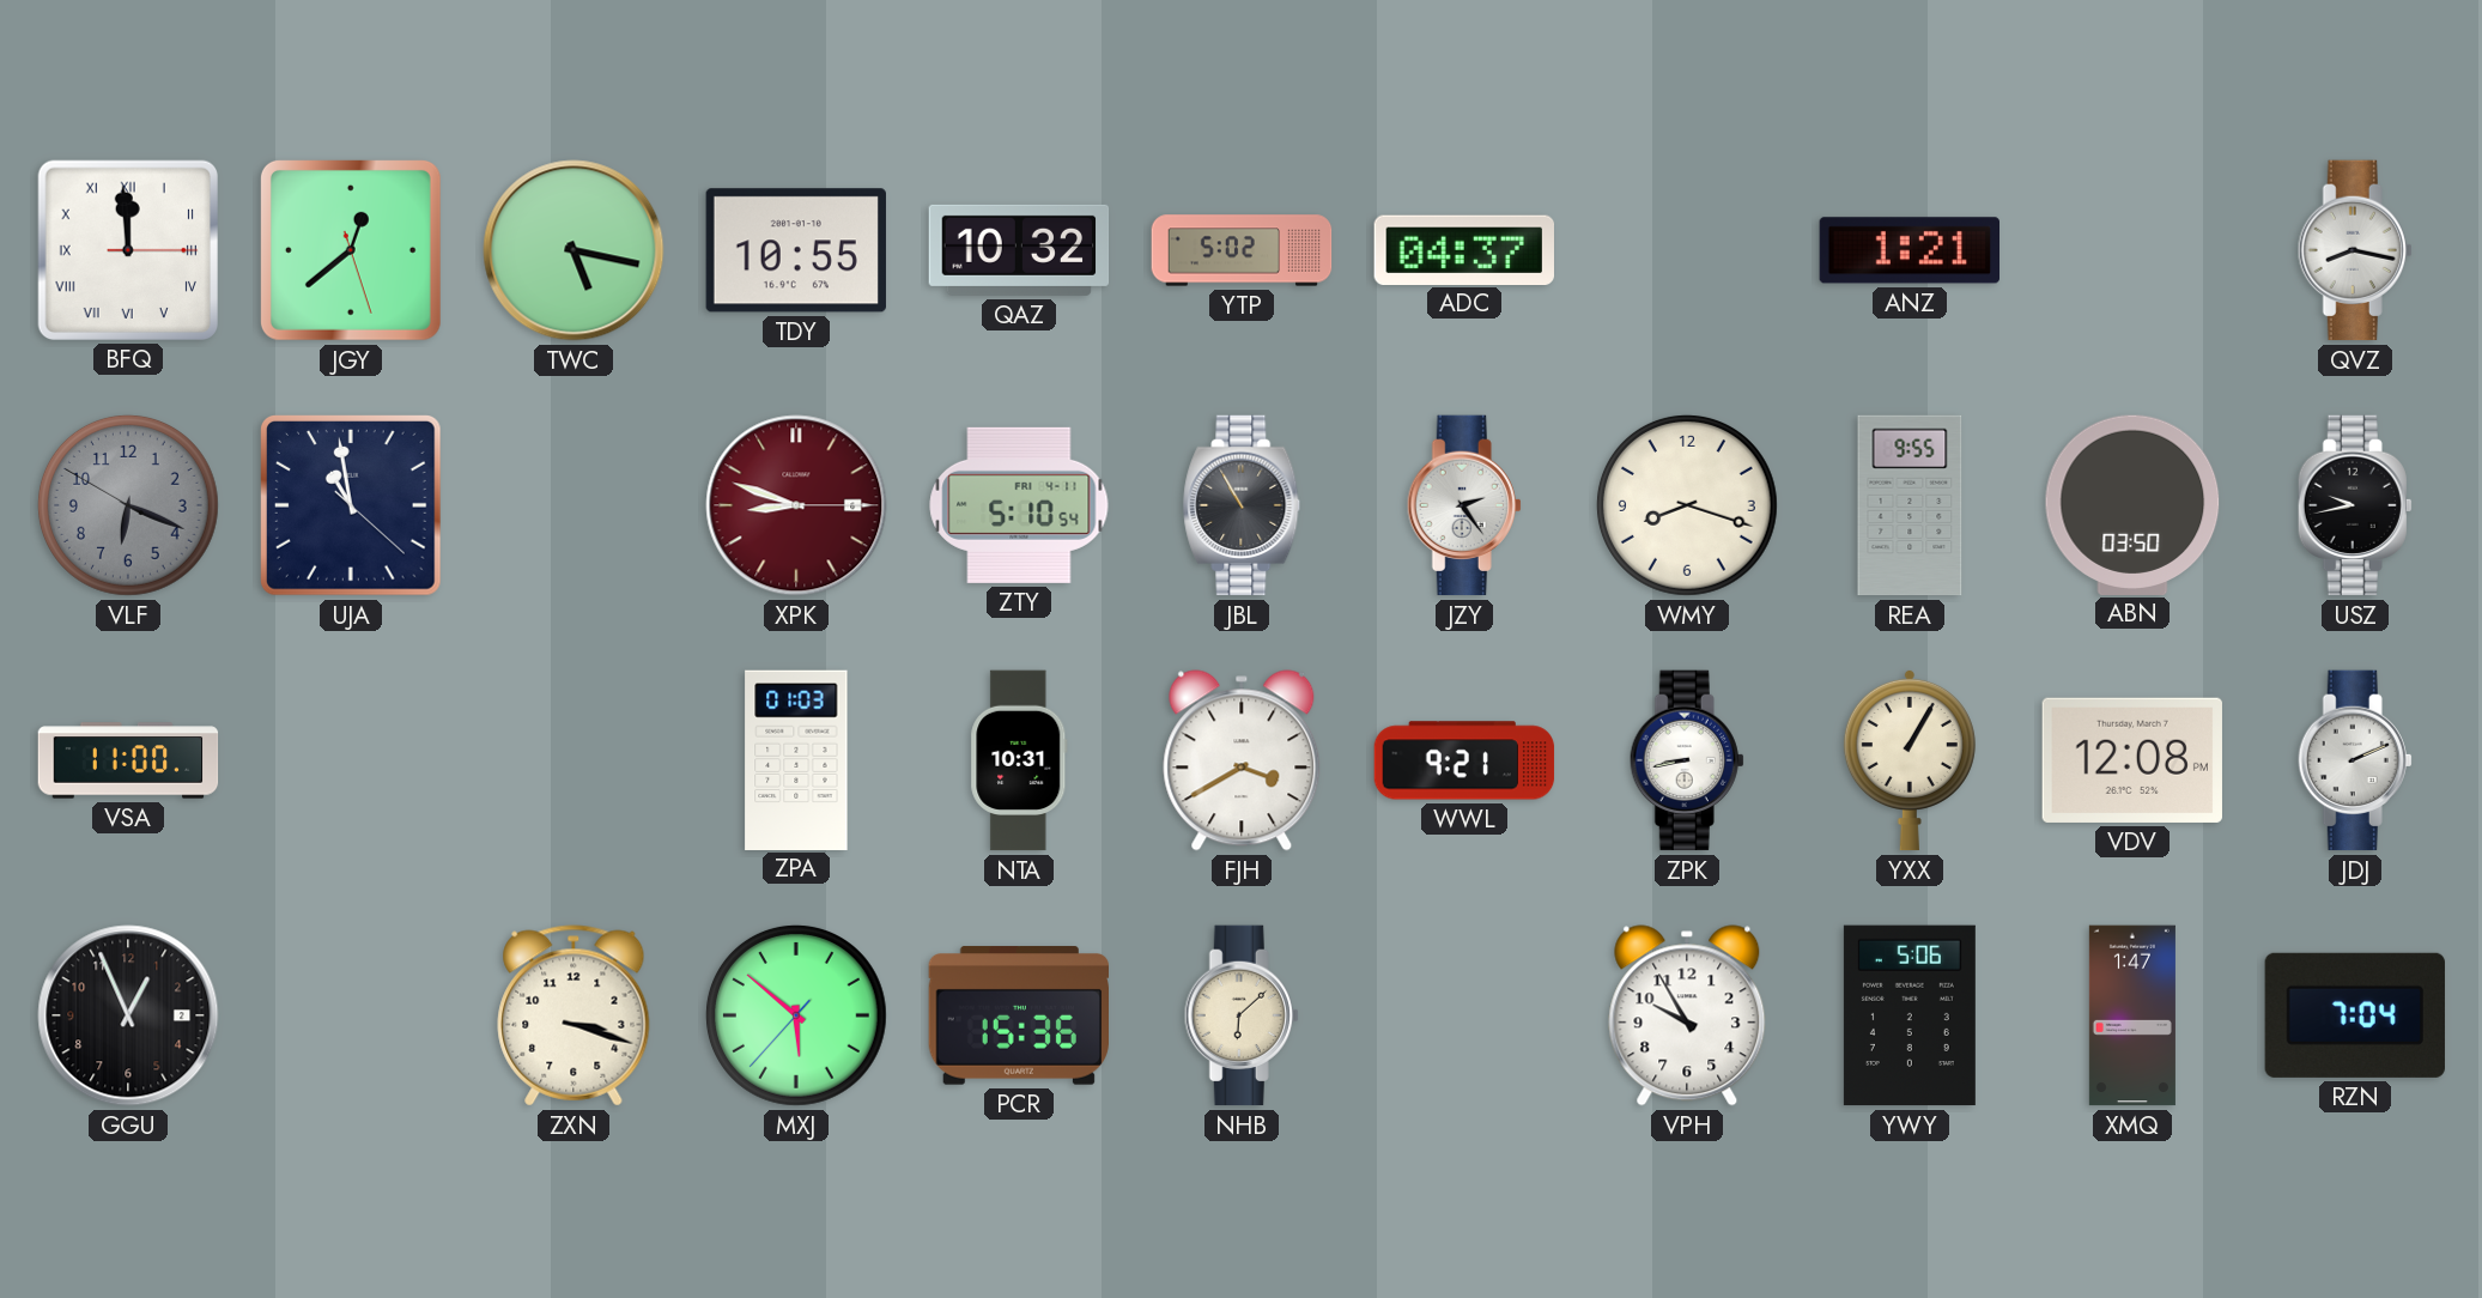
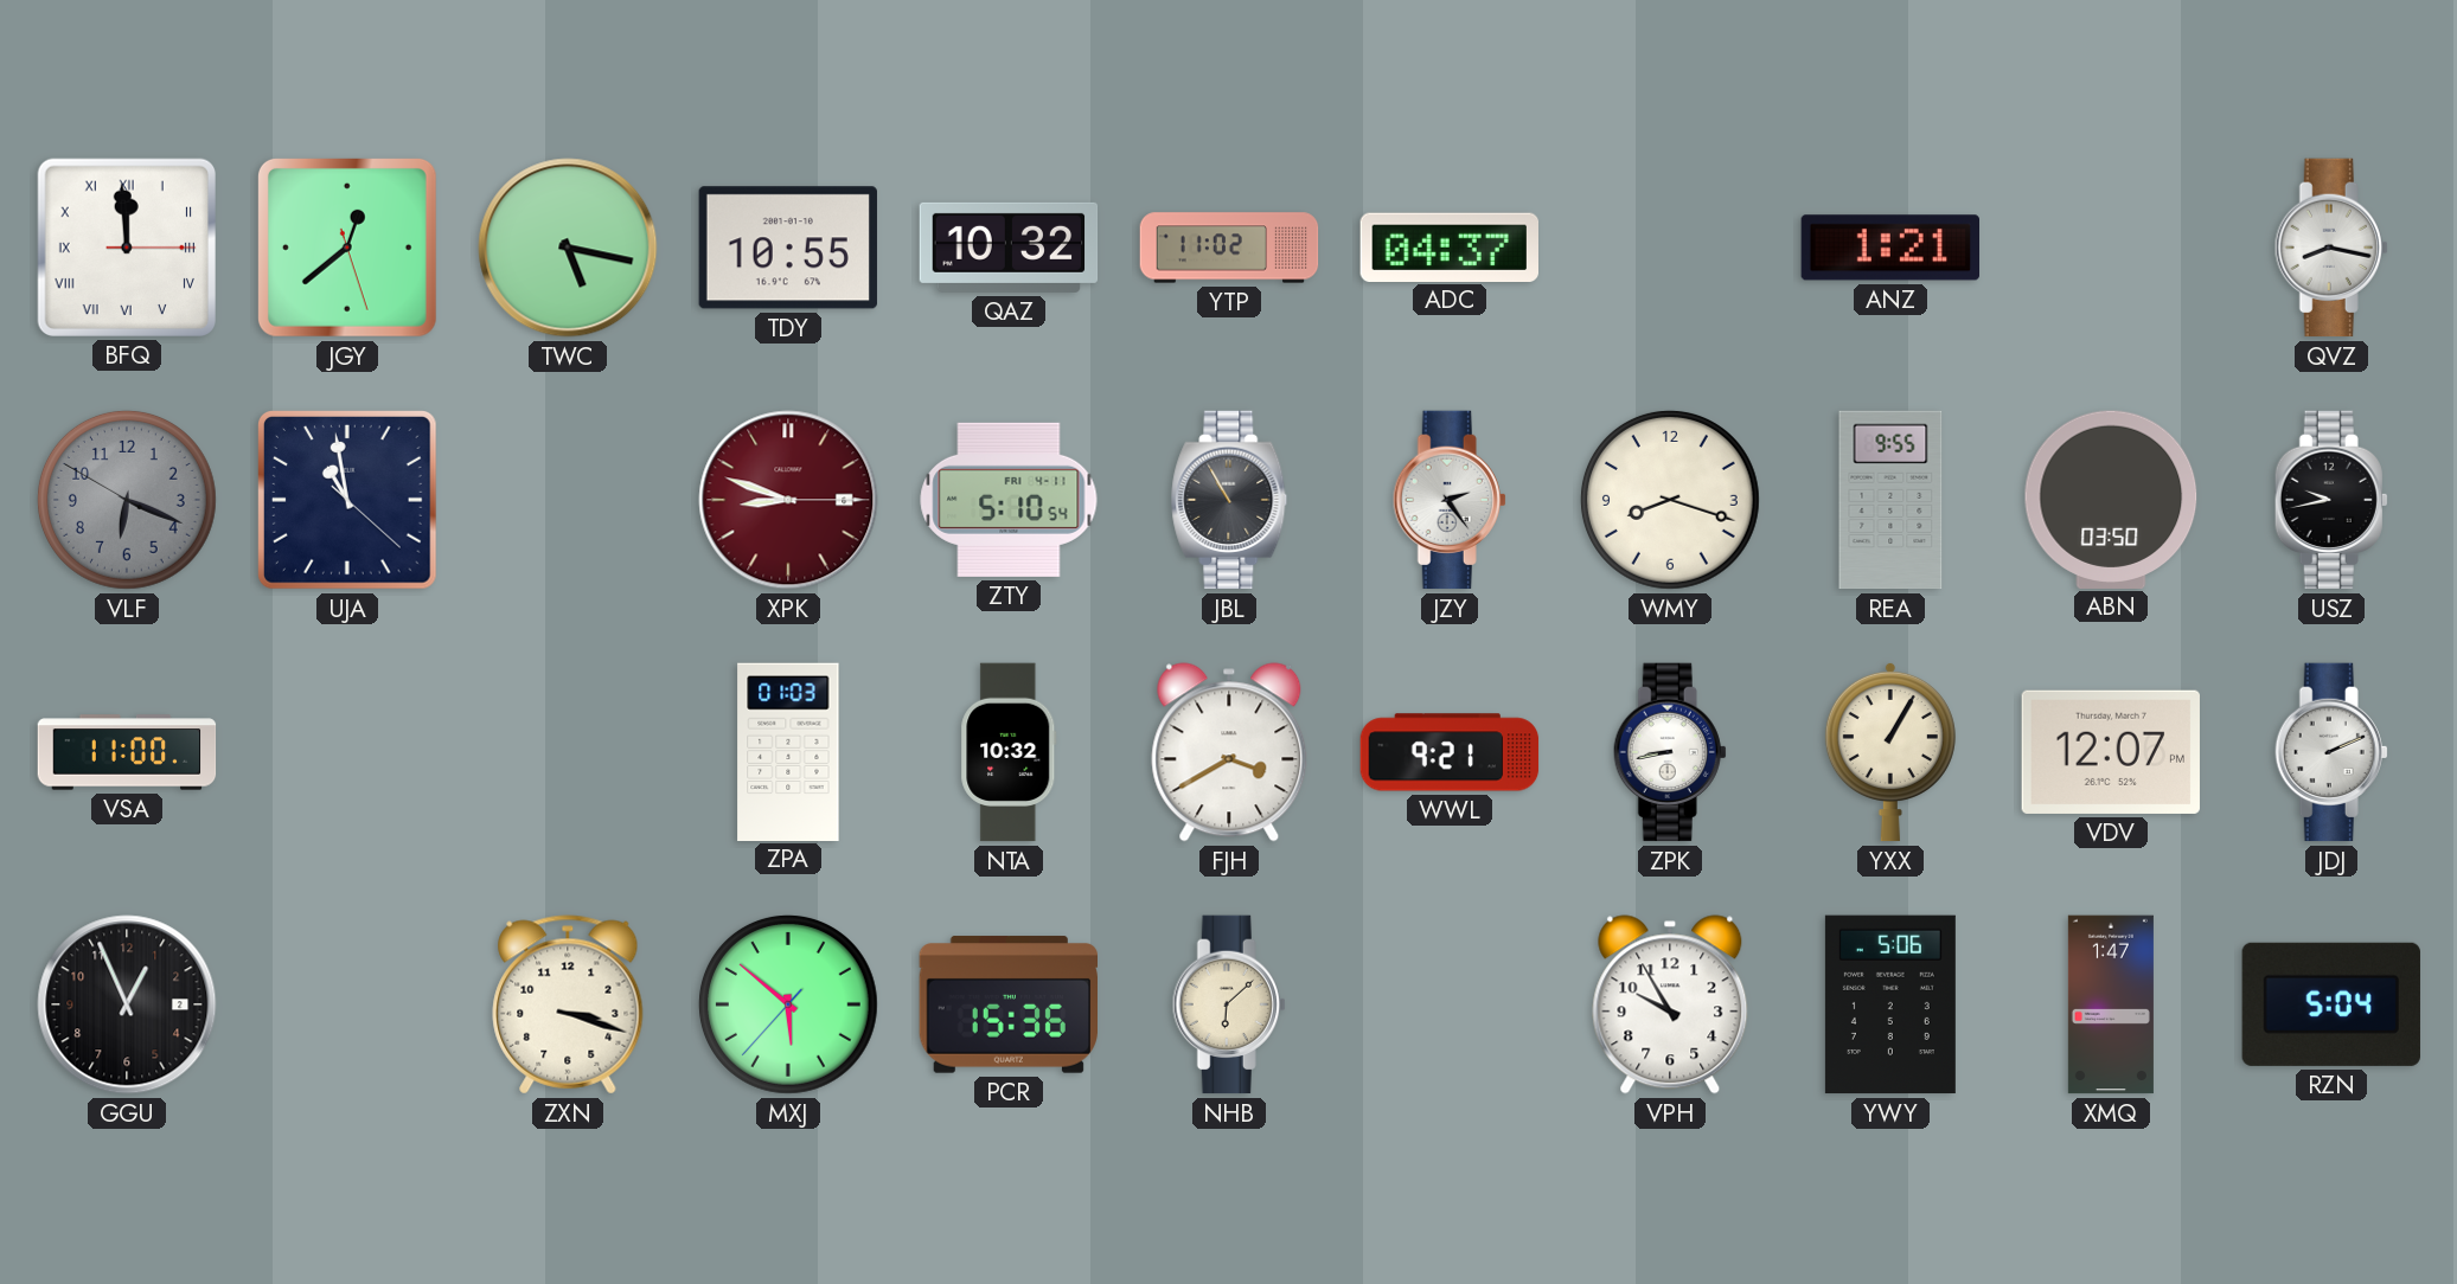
YTP: 5:02 -> 11:02 (1229, 248)
NTA: 10:31 -> 10:32 (1009, 752)
VDV: 12:08 -> 12:07 (2111, 752)
RZN: 7:04 -> 5:04 (2330, 1004)
